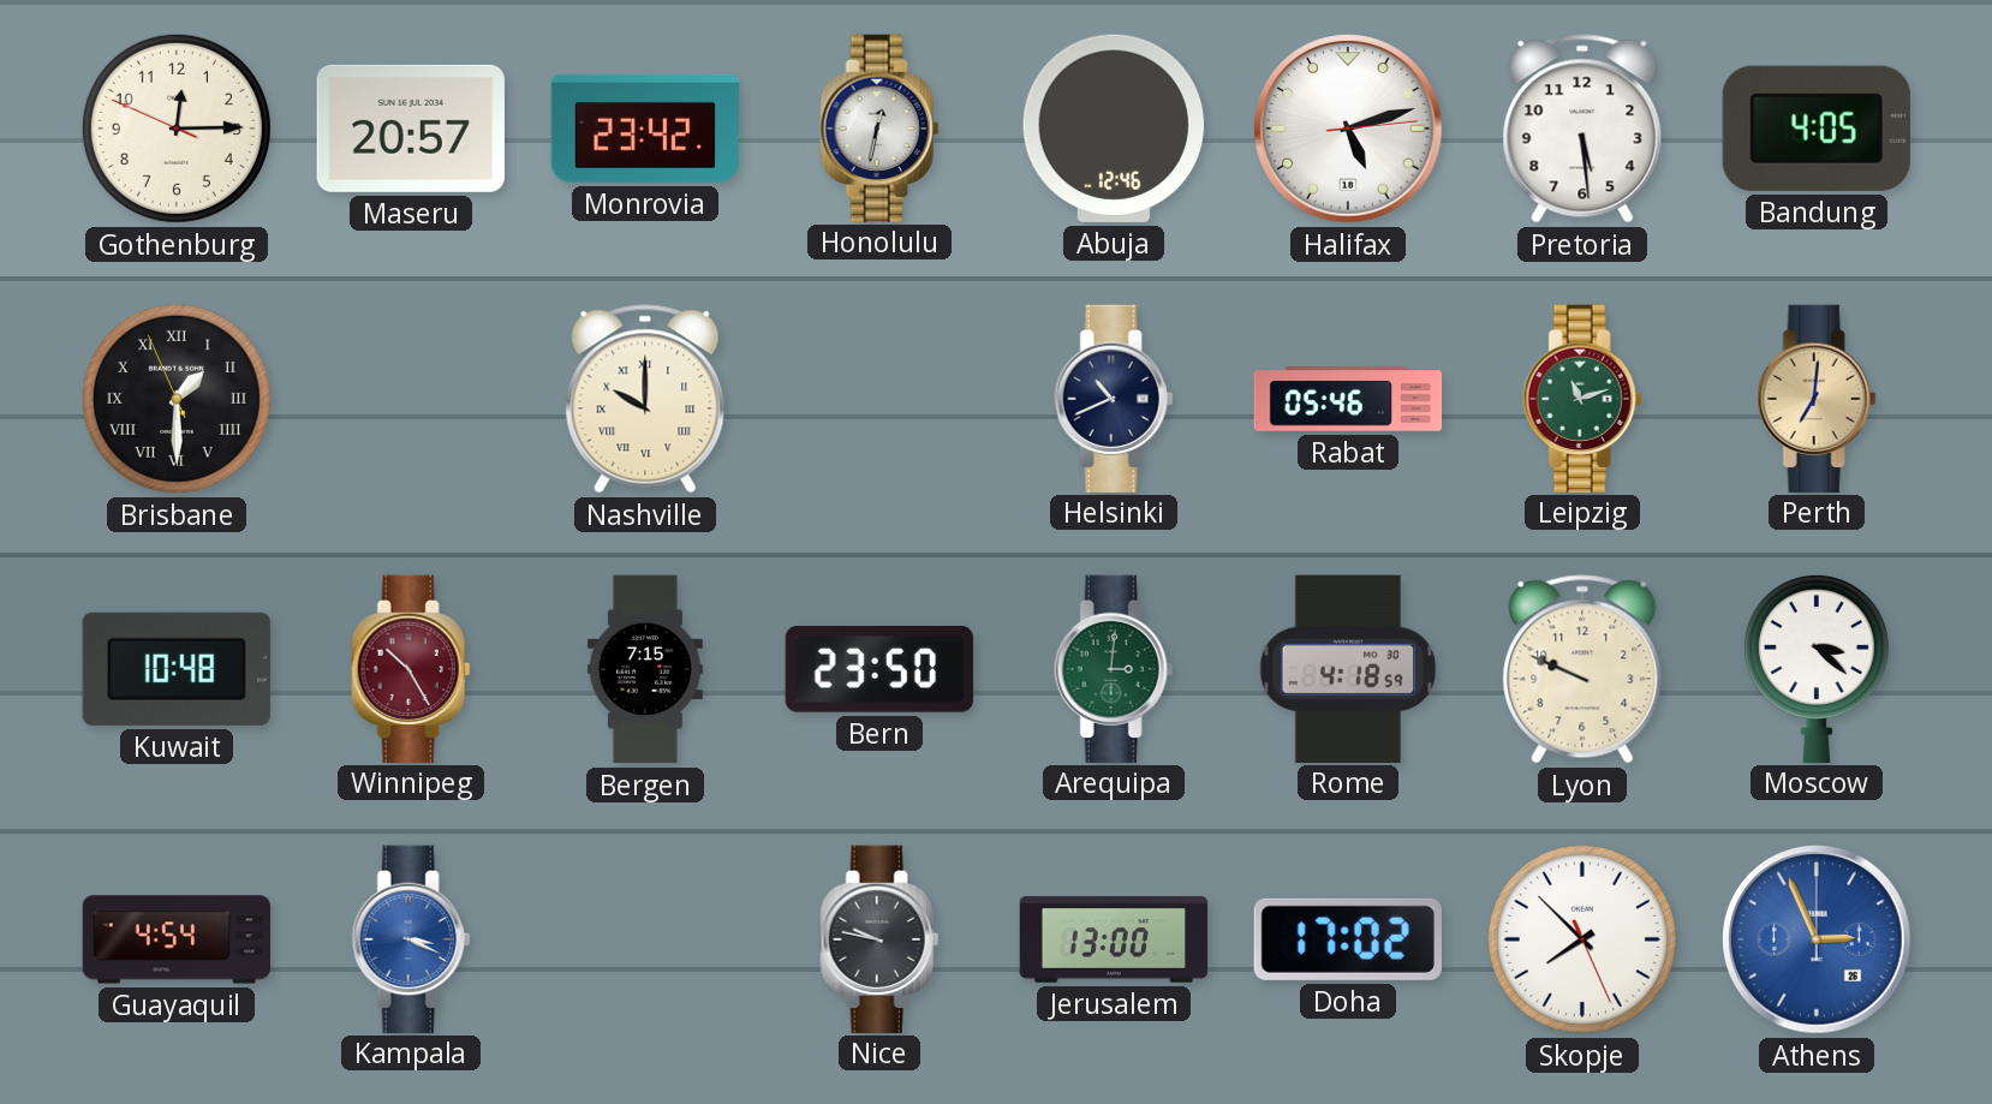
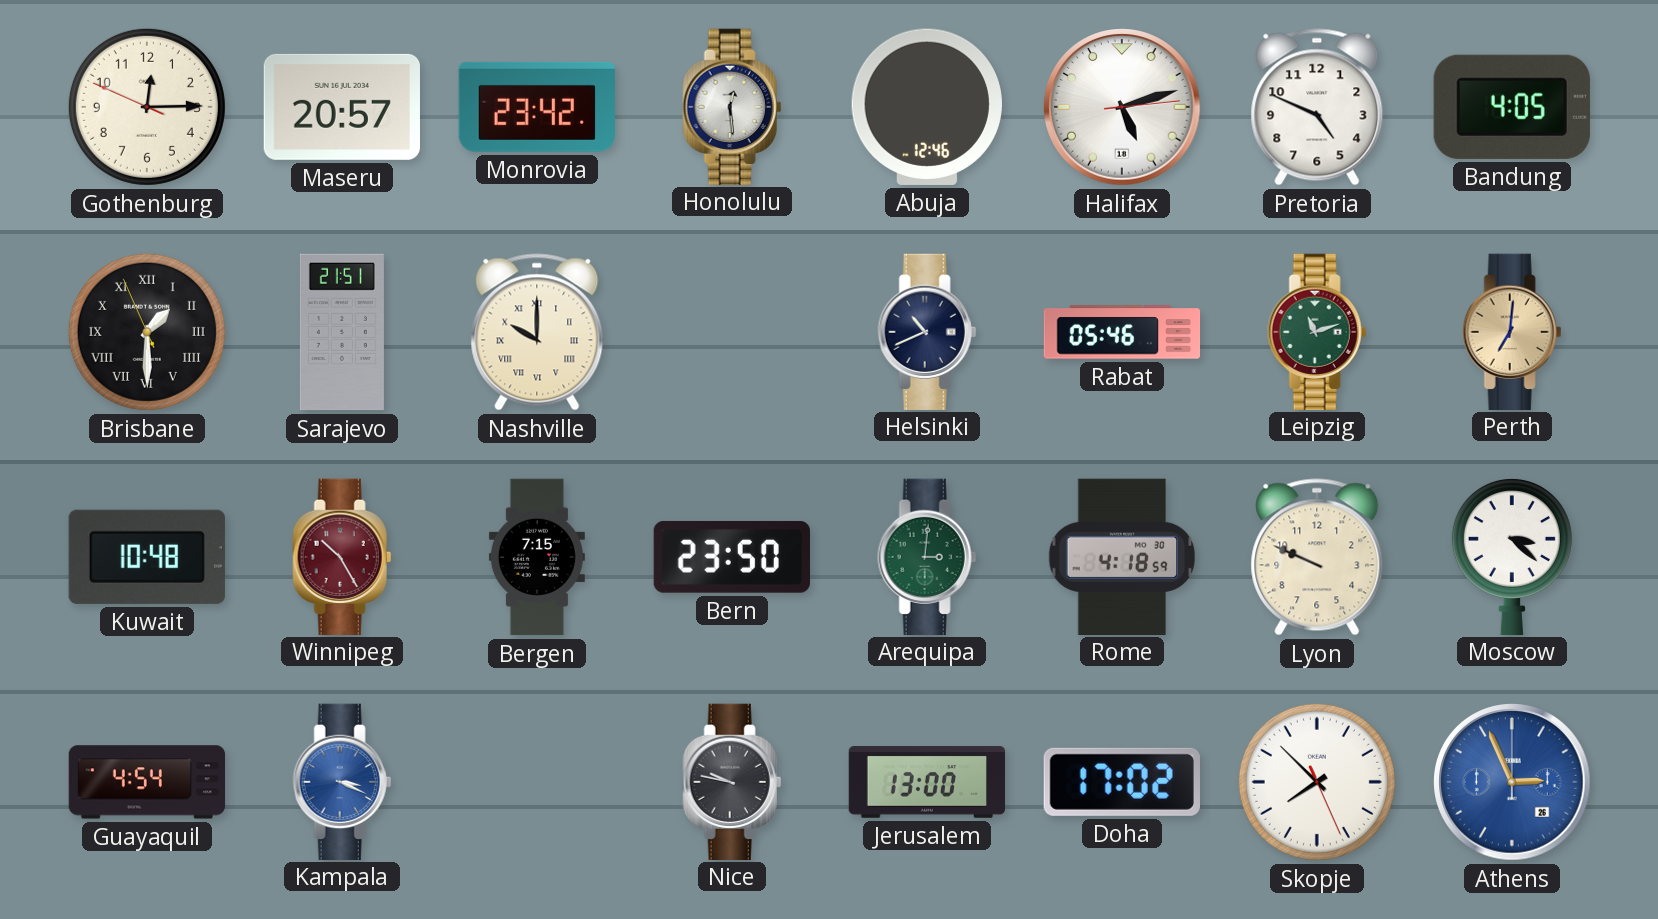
Honolulu: 12:32 -> 12:29 (732, 106)
Pretoria: 5:29 -> 4:49 (1317, 107)
Sarajevo: none -> 21:51 (342, 332)
